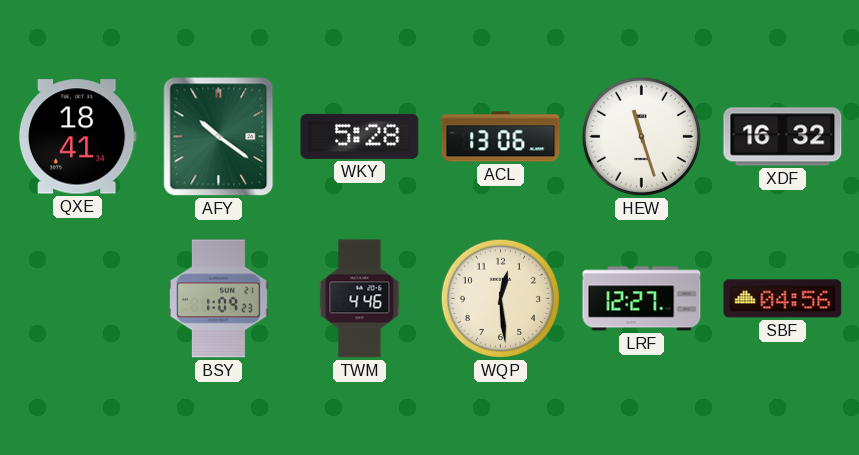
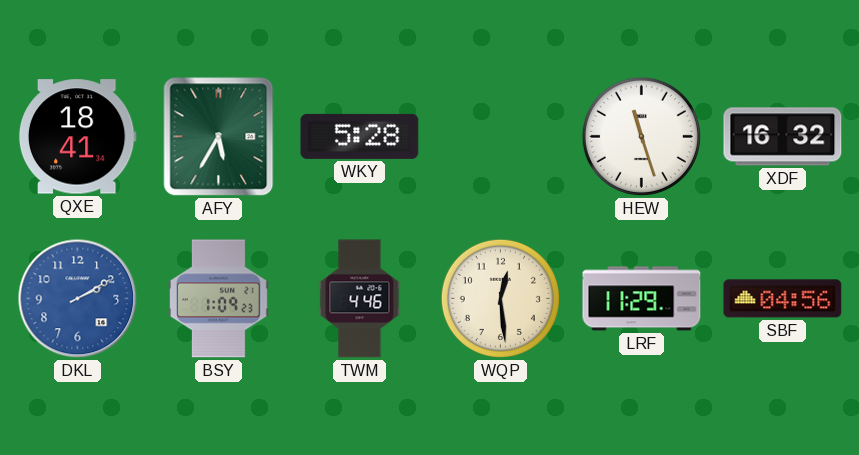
AFY: 10:21 -> 5:35 (219, 137)
ACL: 13:06 -> none (501, 137)
DKL: none -> 2:10 (78, 299)
LRF: 12:27 -> 11:29 (642, 299)
